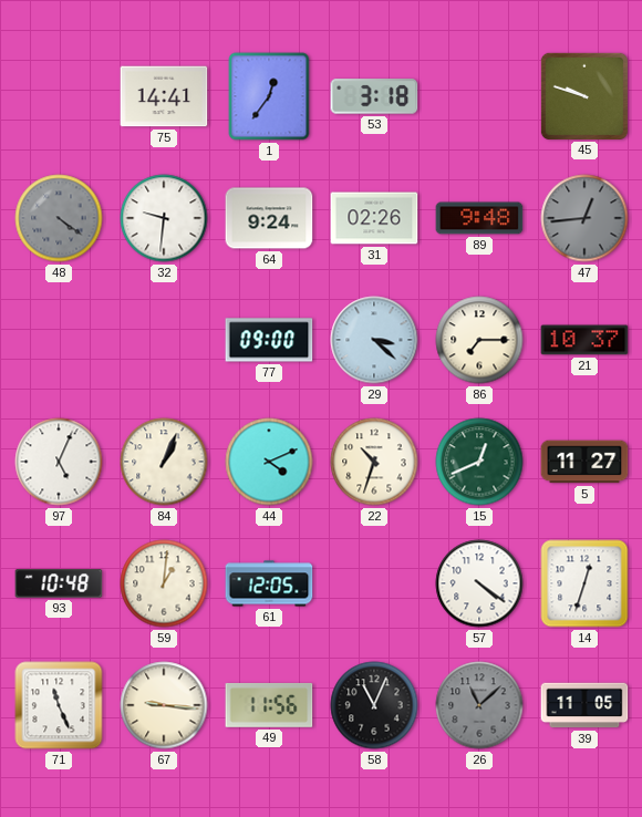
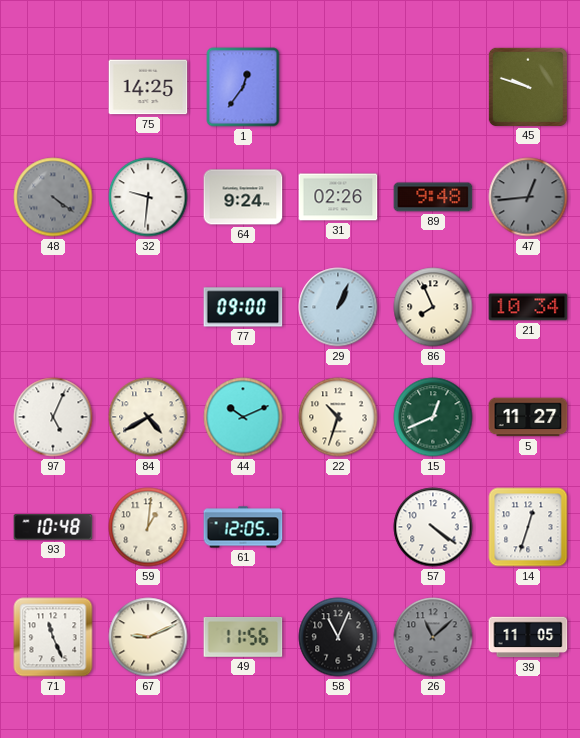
75: 14:41 -> 14:25 (148, 87)
53: 3:18 -> none (374, 96)
29: 3:22 -> 1:04 (338, 307)
86: 7:15 -> 7:56 (433, 307)
21: 10:37 -> 10:34 (528, 307)
84: 1:04 -> 4:40 (148, 417)
44: 4:11 -> 10:11 (243, 417)
67: 9:16 -> 9:11 (148, 637)
